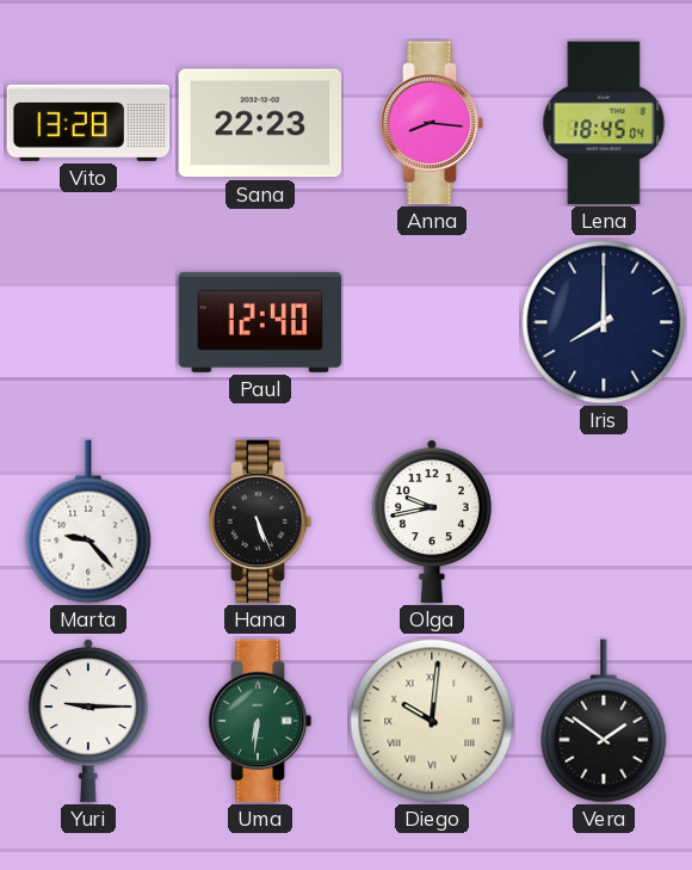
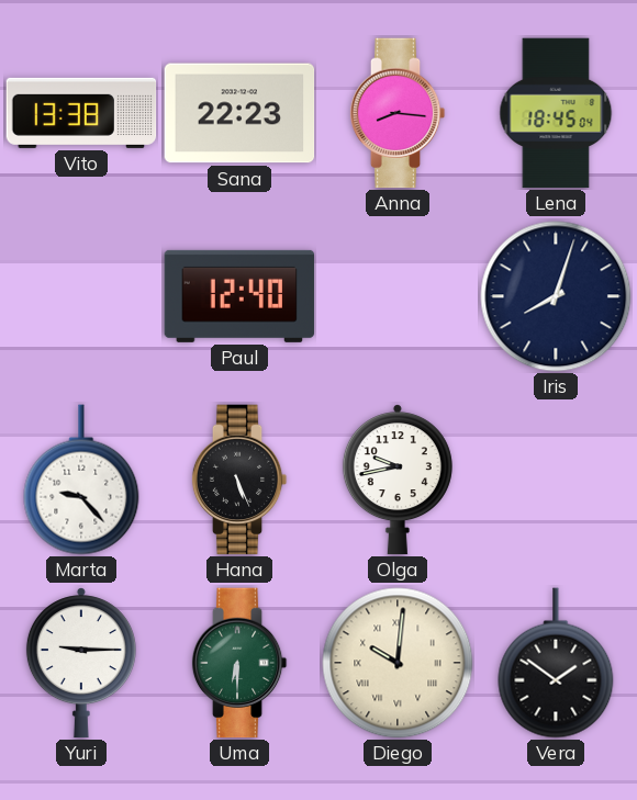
Vito: 13:28 -> 13:38 (81, 113)
Iris: 8:00 -> 8:03 (556, 296)
Uma: 6:31 -> 6:30 (239, 663)
